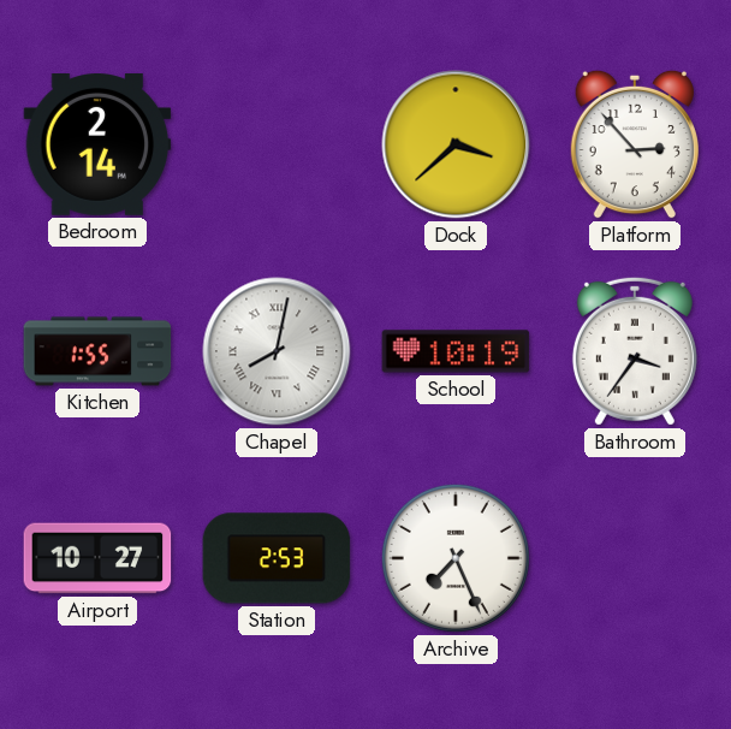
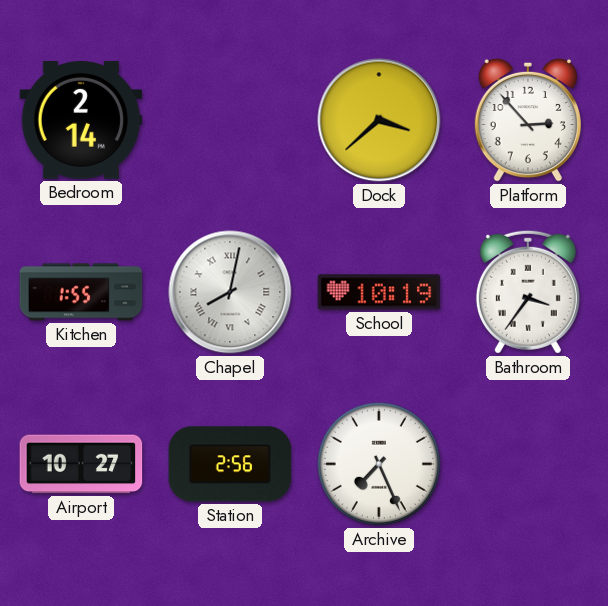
Station: 2:53 -> 2:56 (230, 464)
